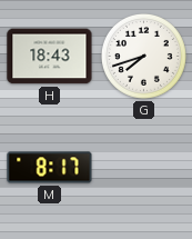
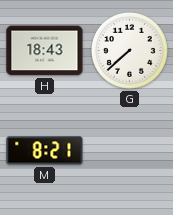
G: 7:42 -> 7:38 (129, 50)
M: 8:17 -> 8:21 (45, 151)
